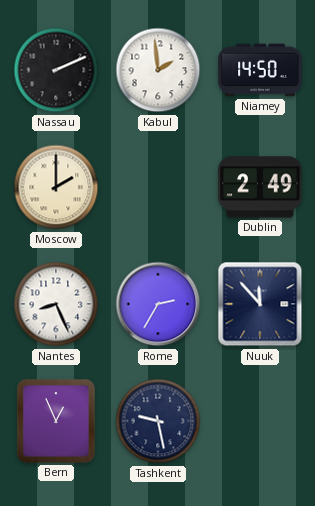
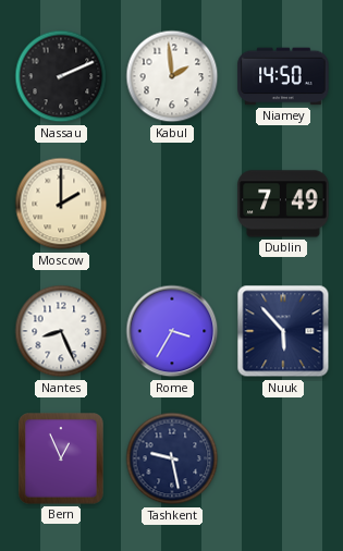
Dublin: 2:49 -> 7:49 (283, 204)
Rome: 2:35 -> 3:35 (172, 331)
Nuuk: 11:53 -> 5:53 (283, 331)
